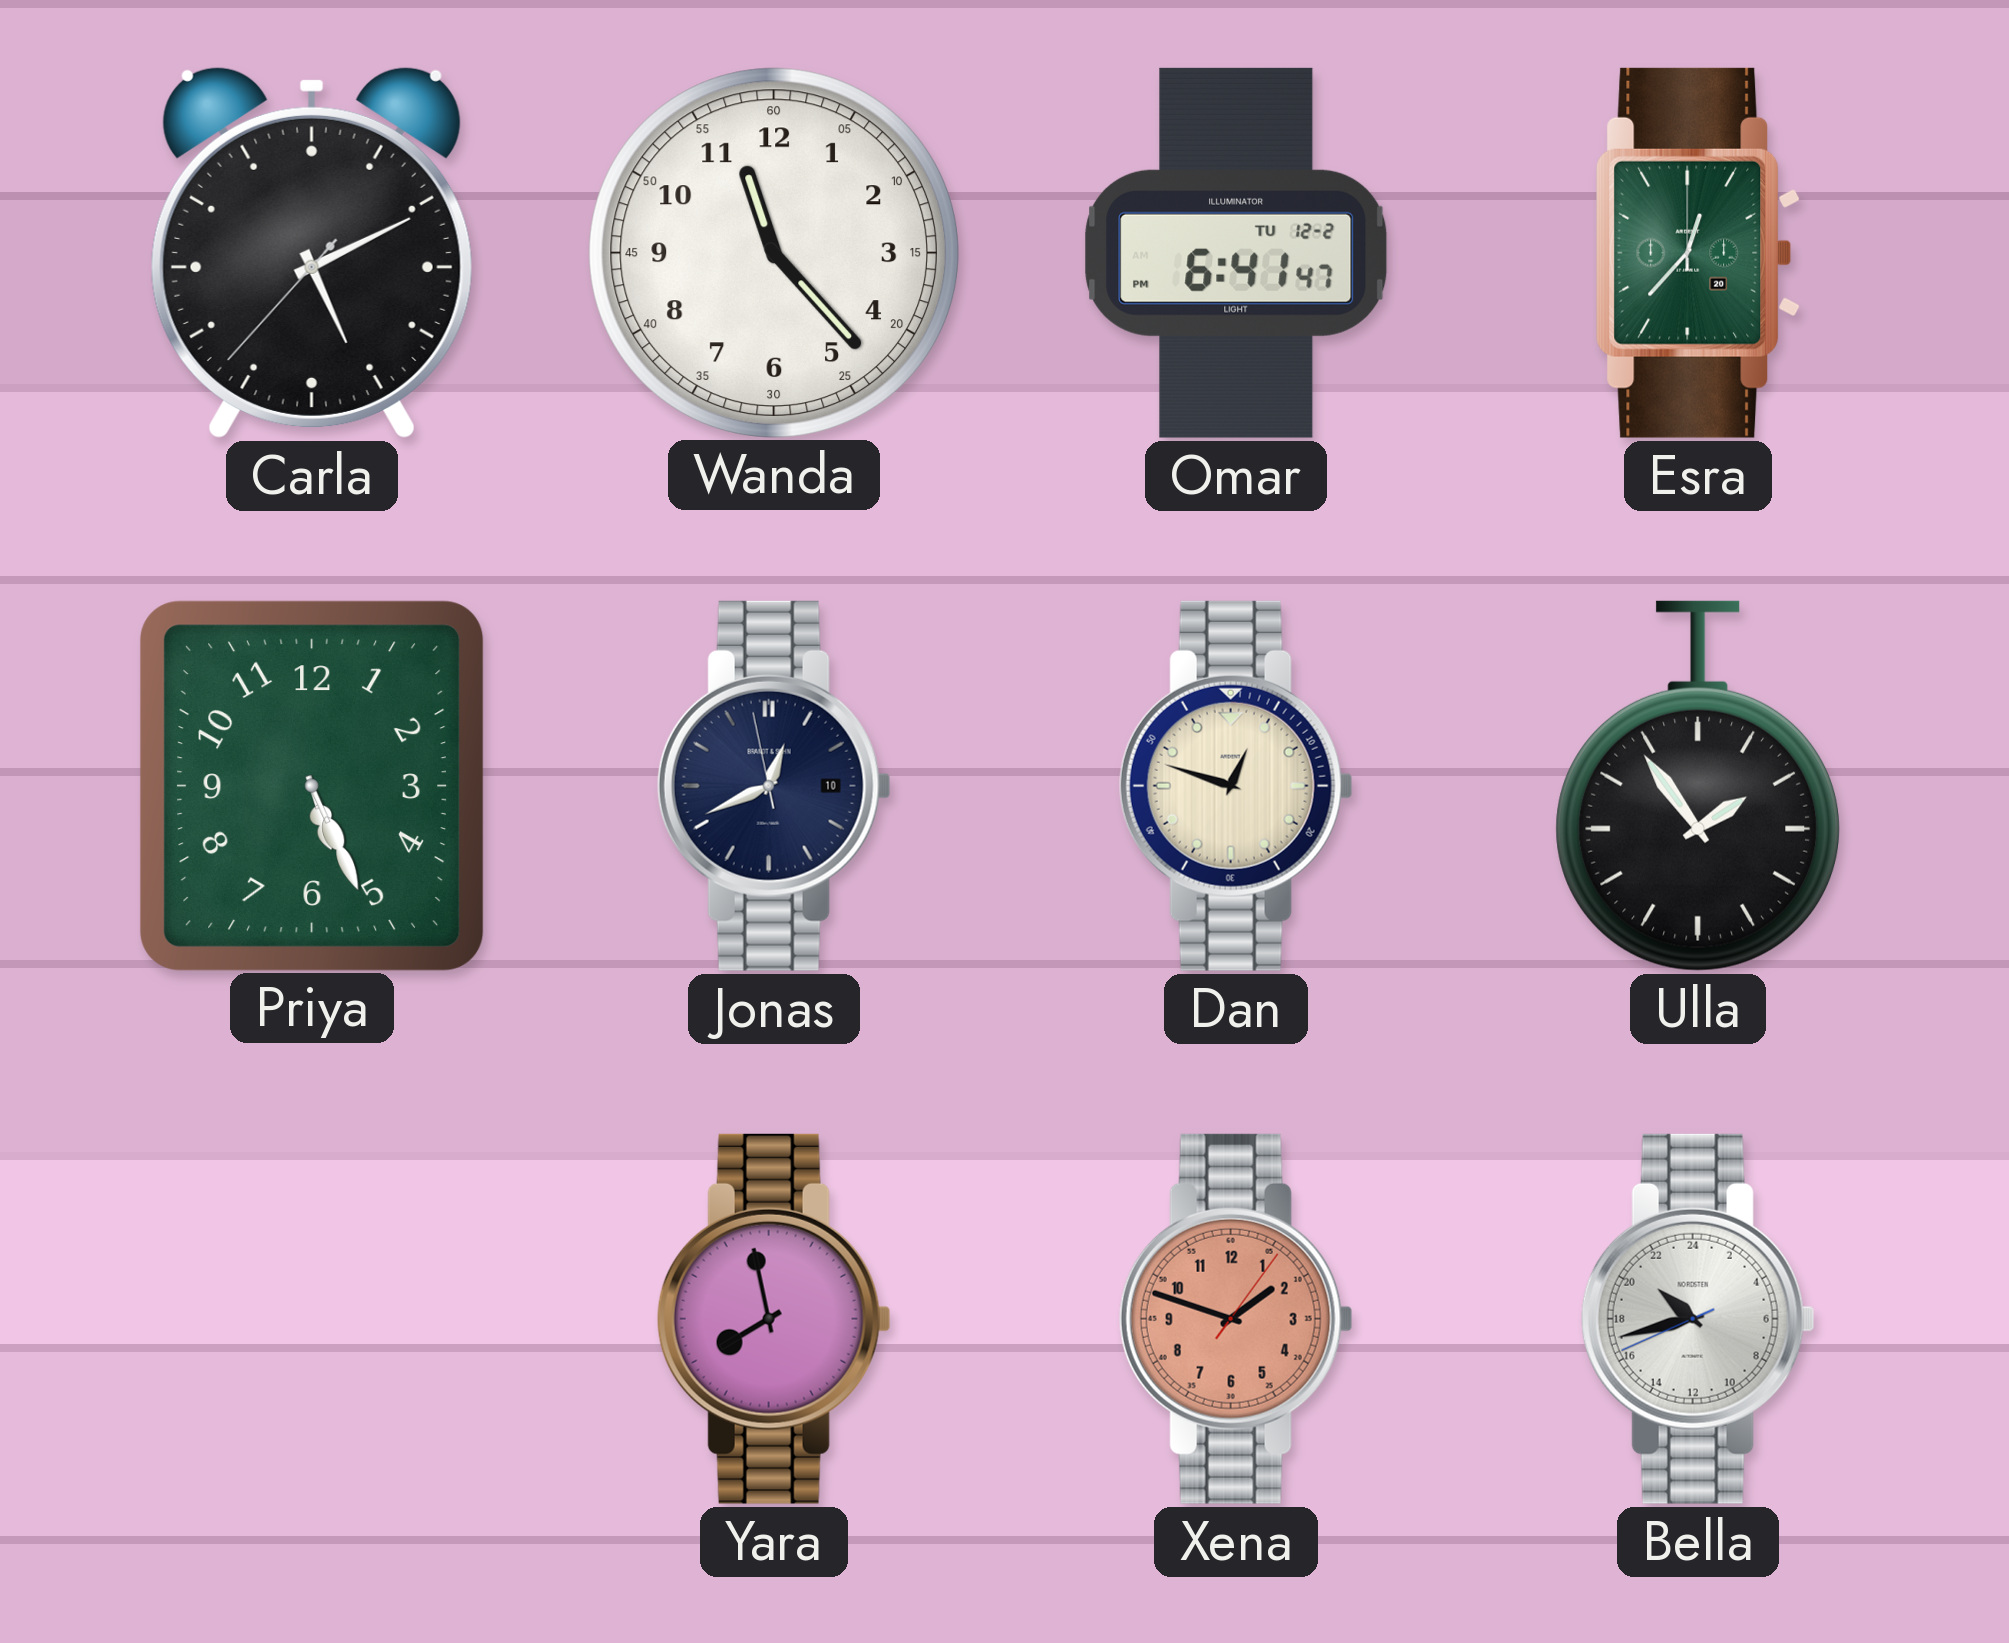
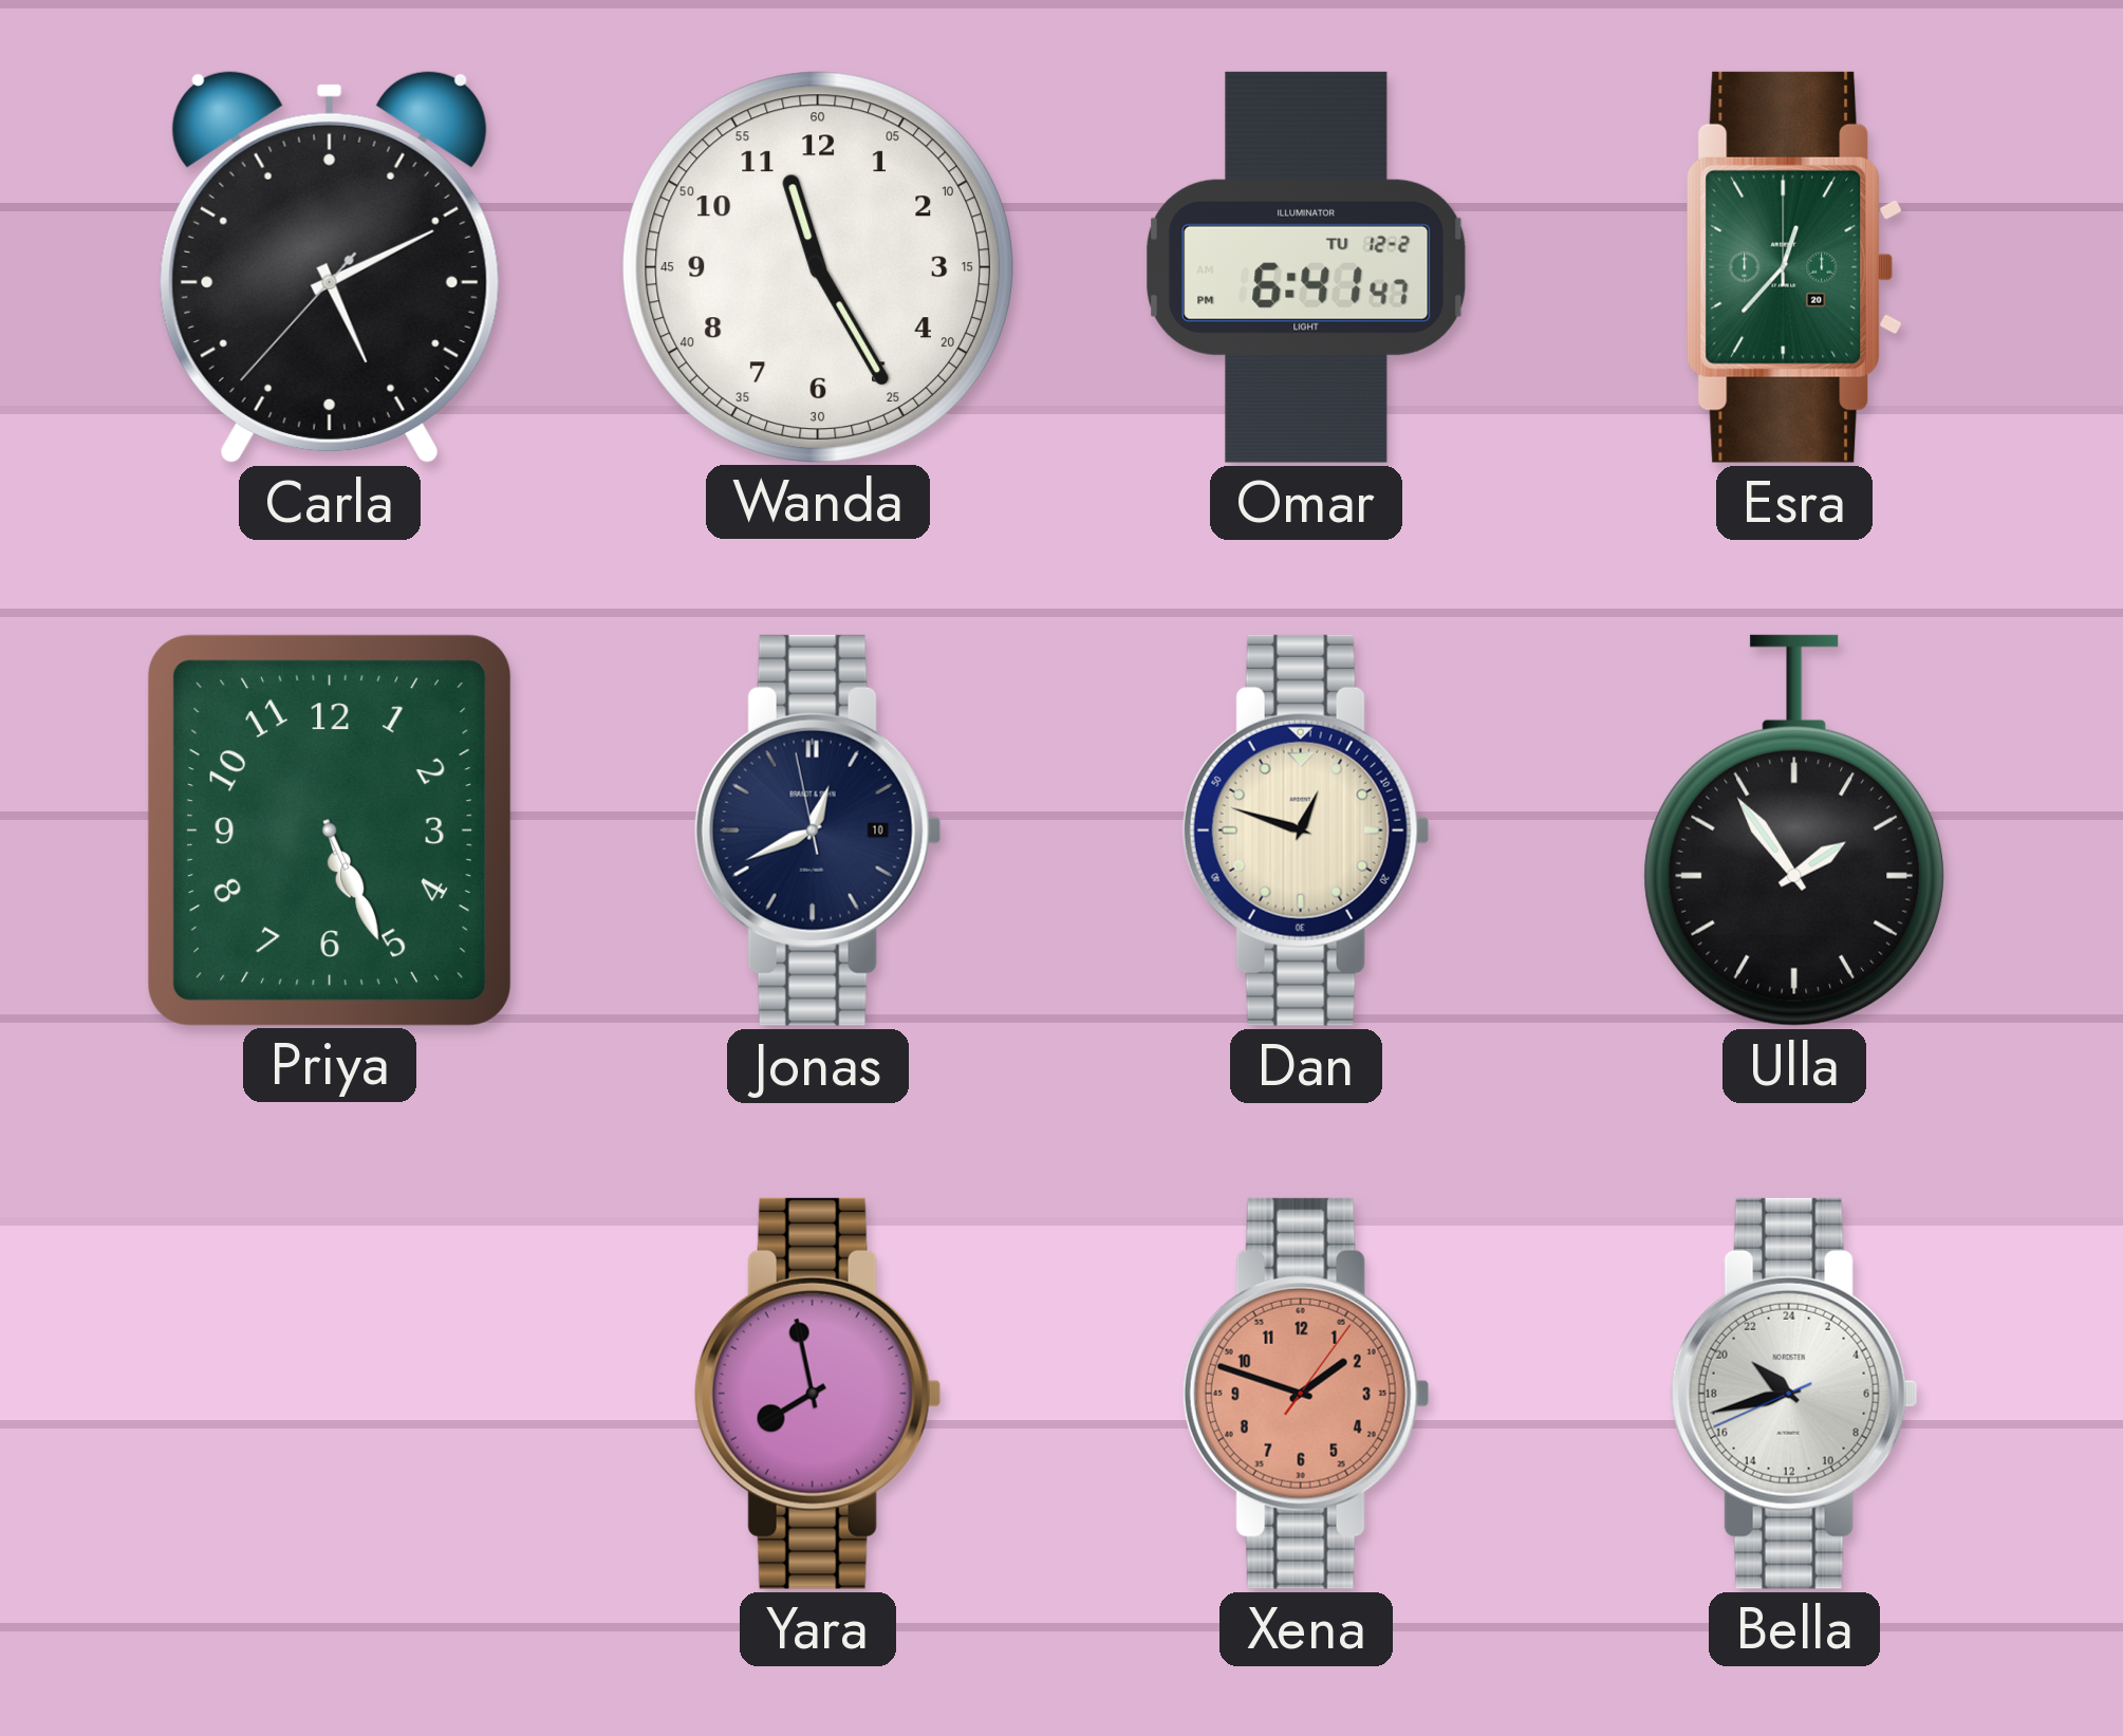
Wanda: 11:23 -> 11:25 (817, 266)
